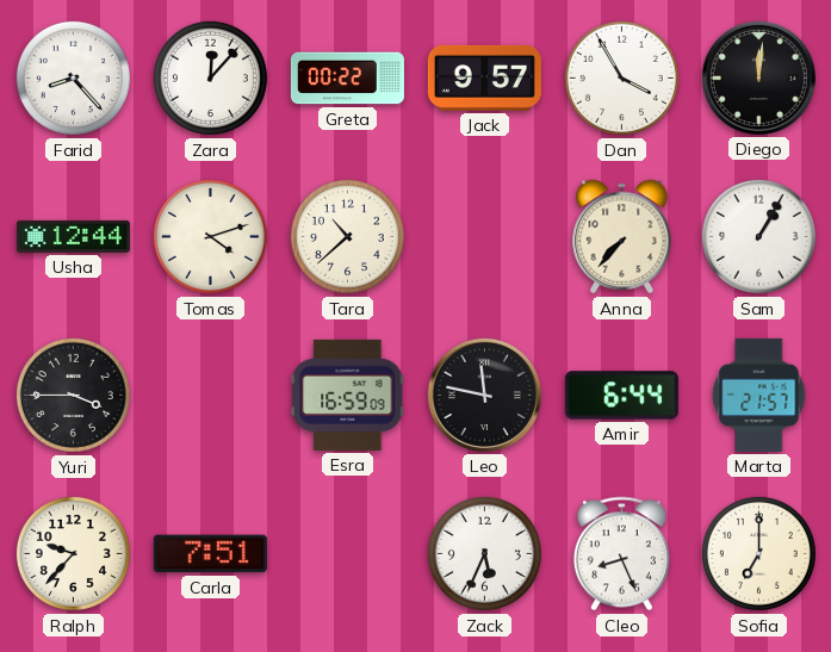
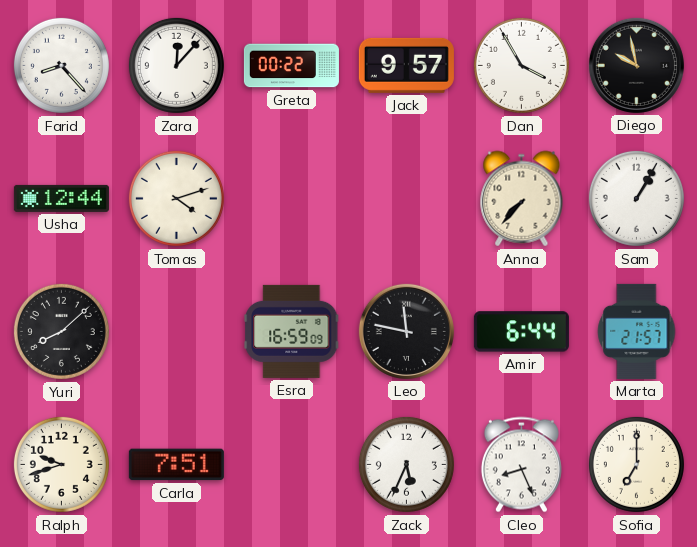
Diego: 12:01 -> 9:58 (636, 65)
Tara: 10:38 -> none (347, 236)
Yuri: 3:45 -> 8:08 (61, 331)
Ralph: 9:37 -> 9:42 (61, 464)
